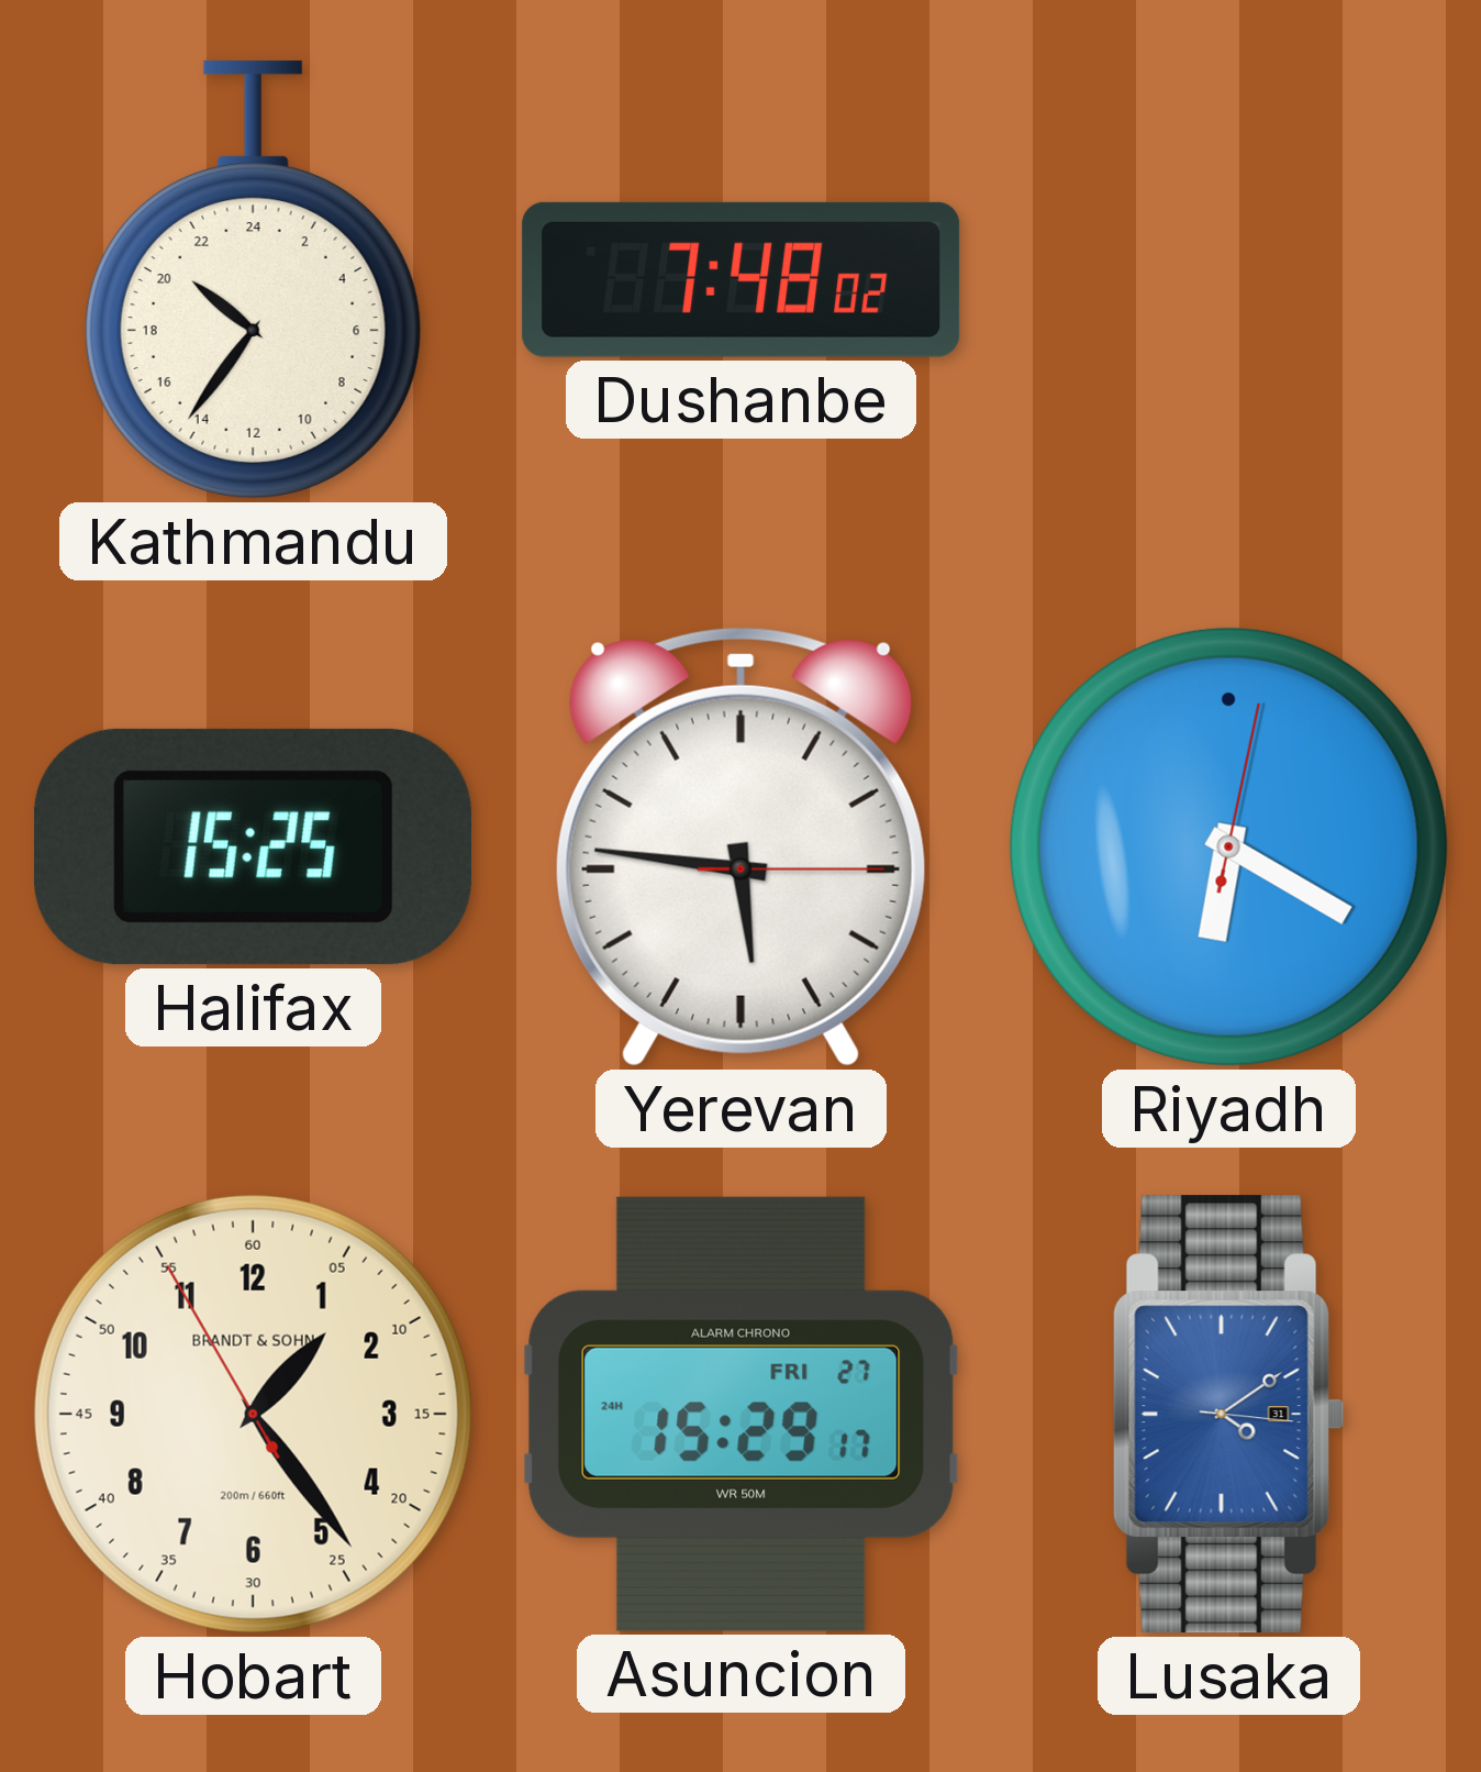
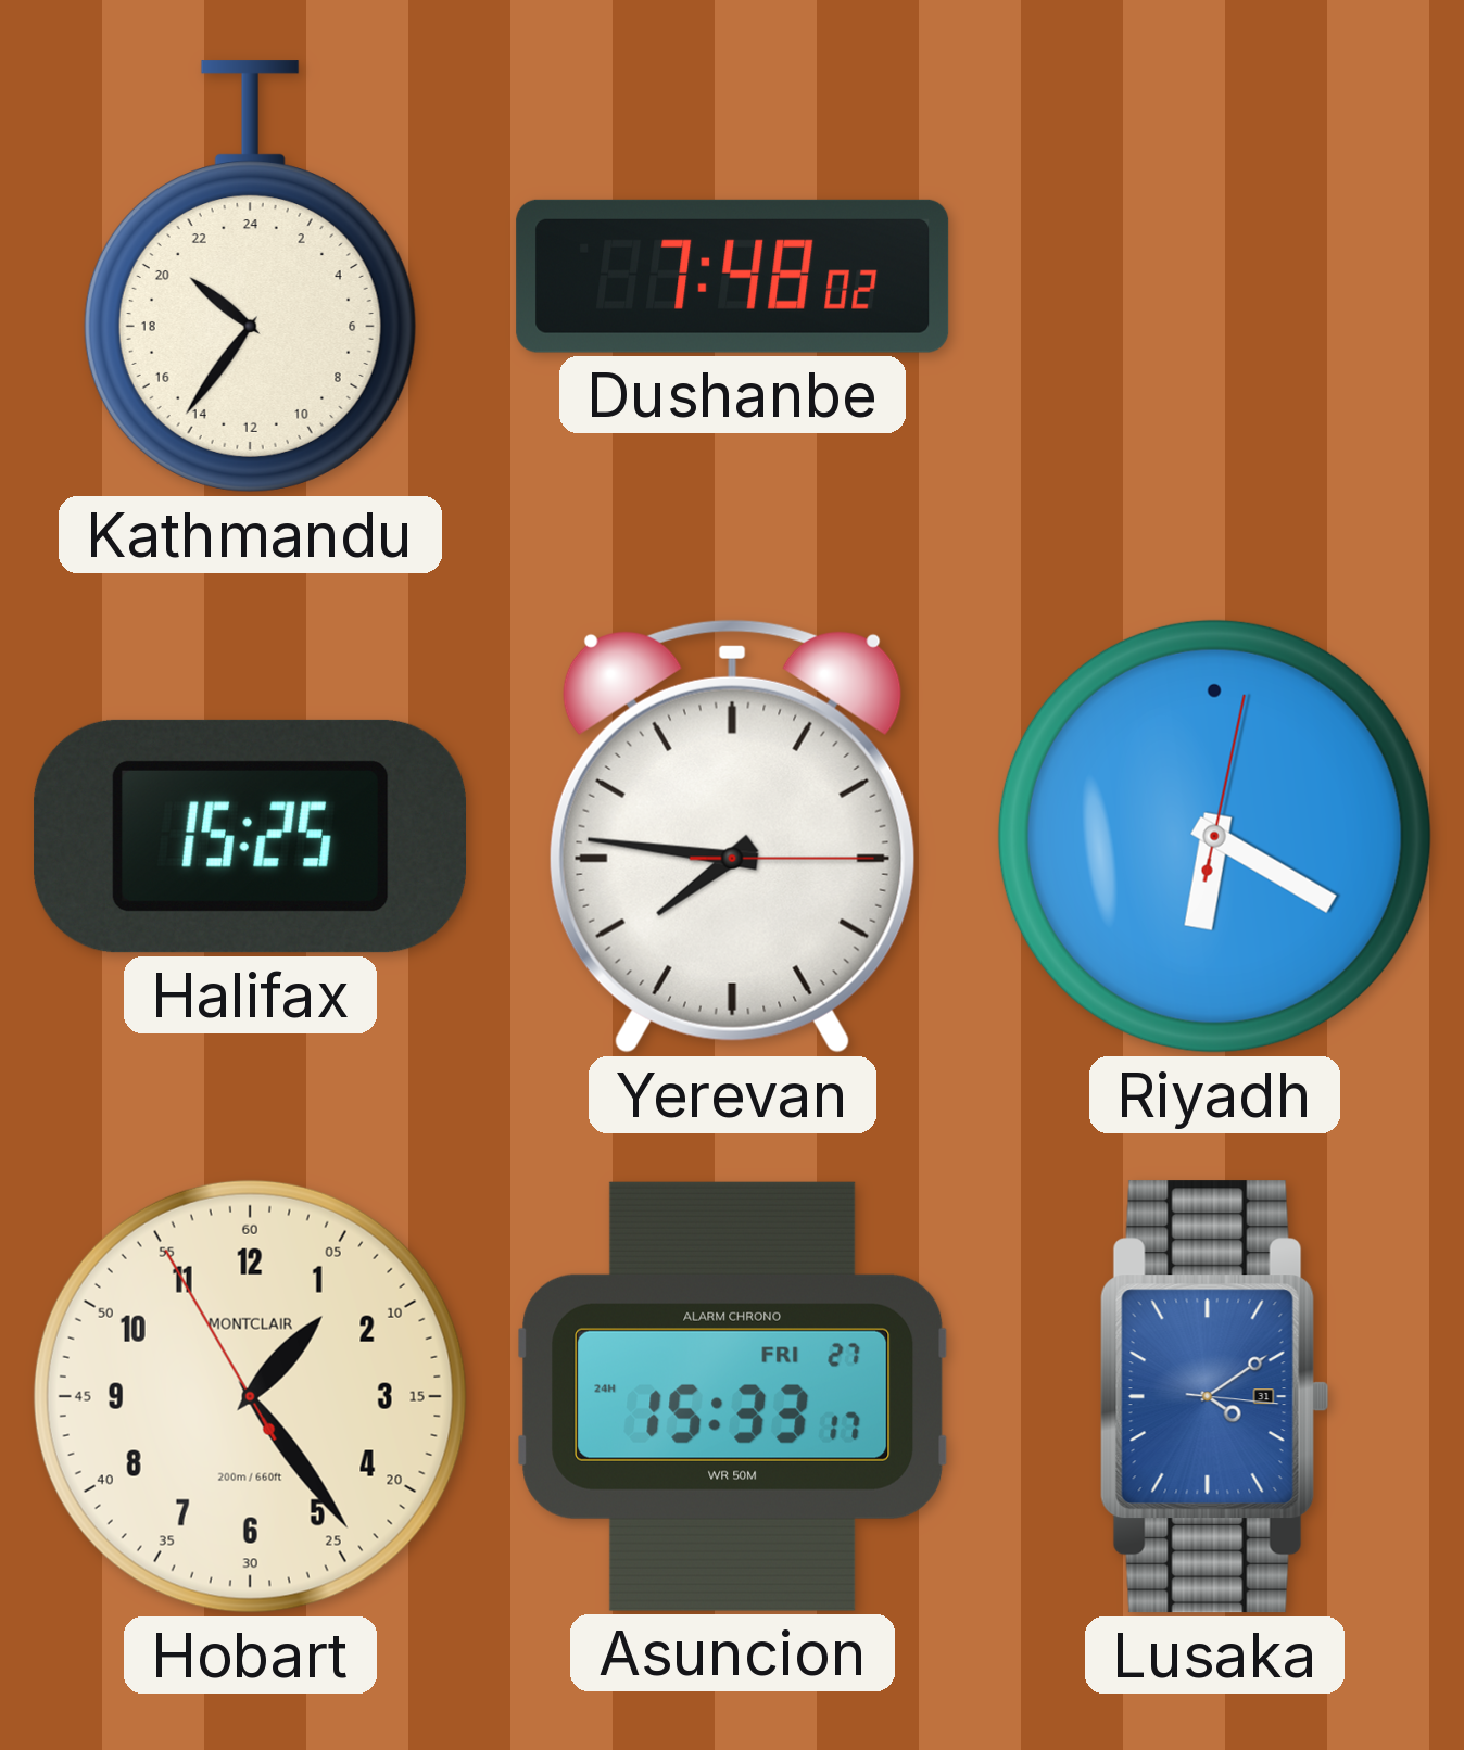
Yerevan: 5:46 -> 7:46 (732, 836)
Hobart brand: BRANDT & SOHN -> MONTCLAIR (250, 1396)
Asuncion: 15:29 -> 15:33 (733, 1396)
